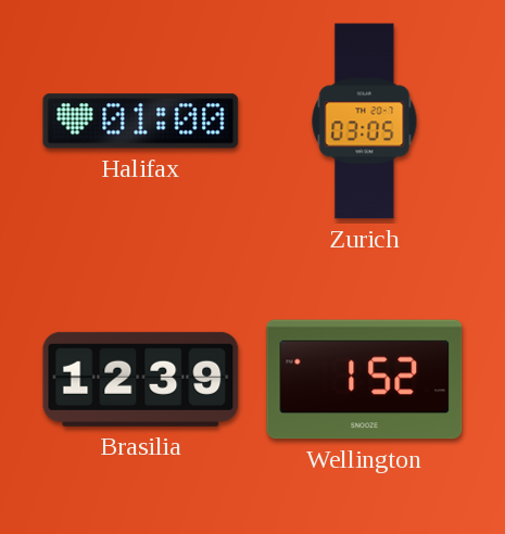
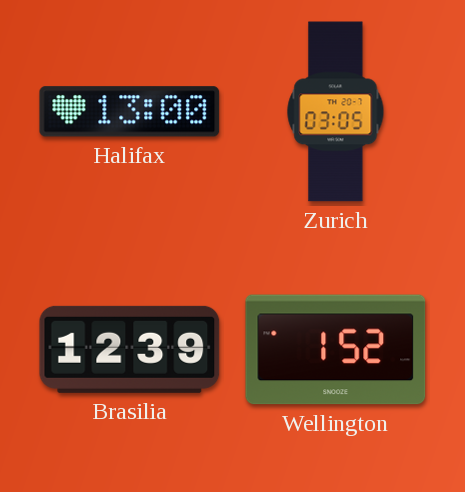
Halifax: 01:00 -> 13:00 (130, 112)
